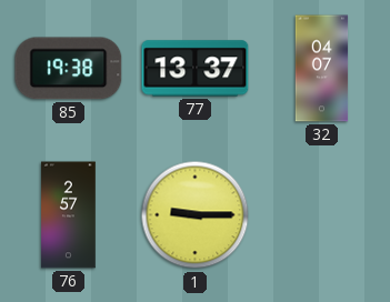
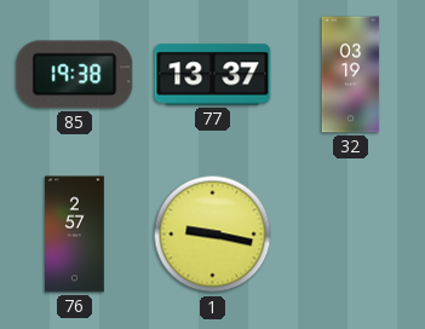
32: 04:07 -> 03:19 (351, 75)
1: 9:15 -> 9:17 (213, 235)
